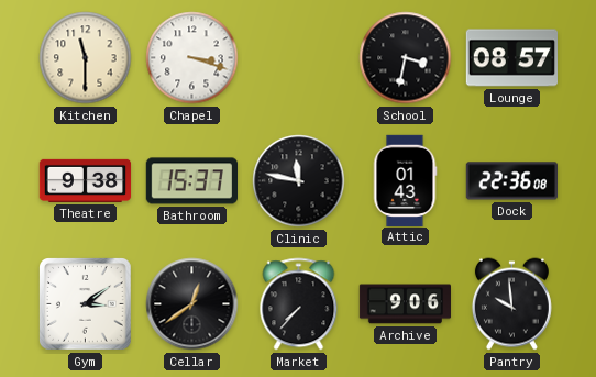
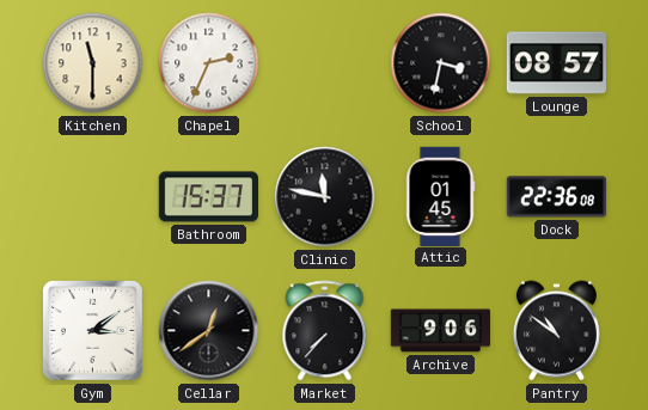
Chapel: 3:18 -> 2:34 (209, 63)
Theatre: 9:38 -> none (86, 180)
Attic: 01:43 -> 01:45 (440, 196)
Pantry: 9:59 -> 10:51 (556, 331)
